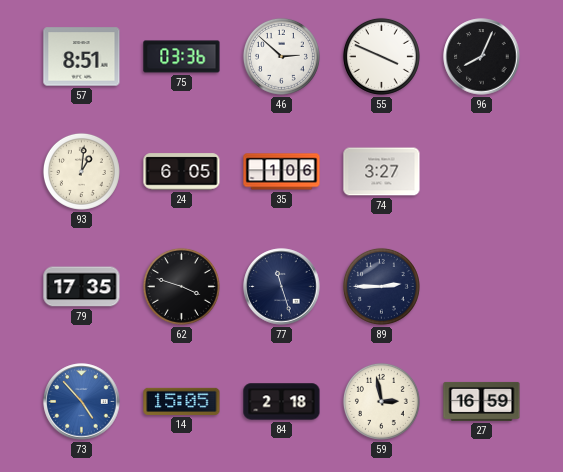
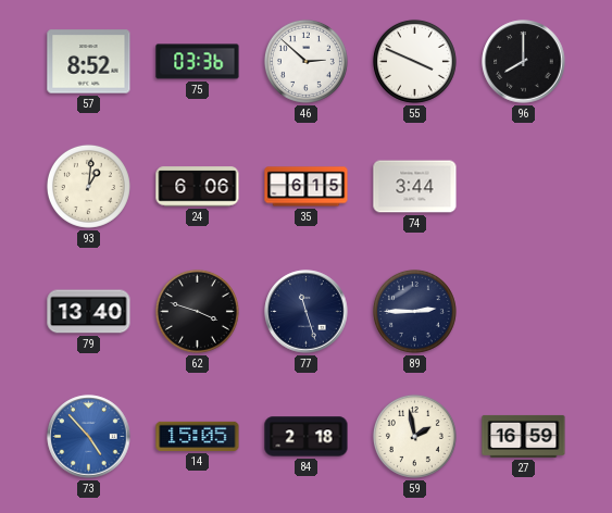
57: 8:51 -> 8:52 (89, 62)
96: 8:04 -> 8:00 (524, 62)
24: 6:05 -> 6:06 (198, 187)
35: 1:06 -> 6:15 (307, 187)
74: 3:27 -> 3:44 (415, 187)
79: 17:35 -> 13:40 (89, 312)
59: 2:58 -> 1:58 (414, 436)
